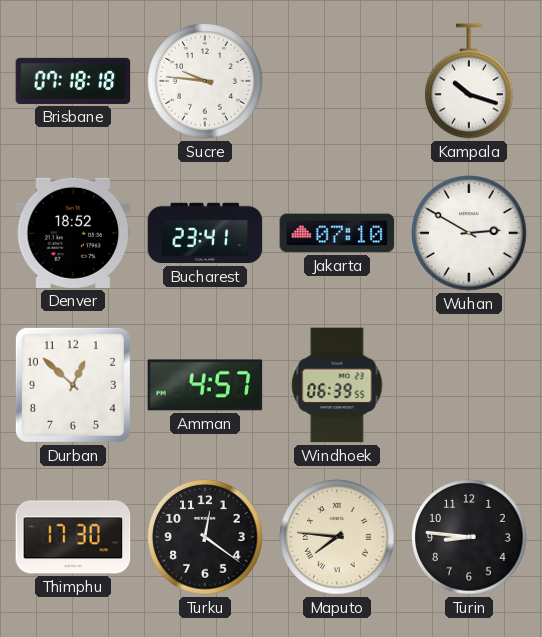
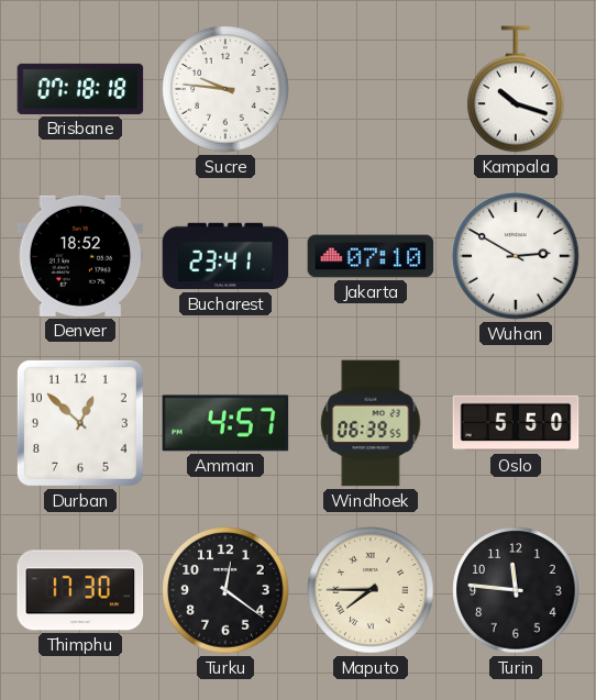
Oslo: none -> 5:50 (516, 423)
Maputo: 7:46 -> 7:45 (371, 590)
Turin: 8:46 -> 11:46 (516, 590)
